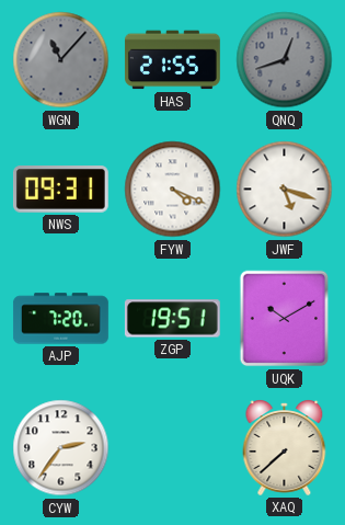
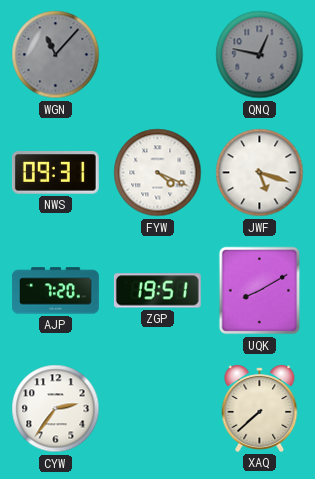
HAS: 21:55 -> none (172, 60)
QNQ: 12:42 -> 12:47 (260, 55)
UQK: 10:10 -> 8:10 (260, 291)
